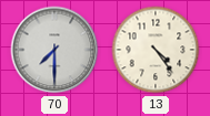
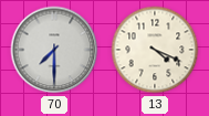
13: 4:24 -> 4:19 (155, 50)
